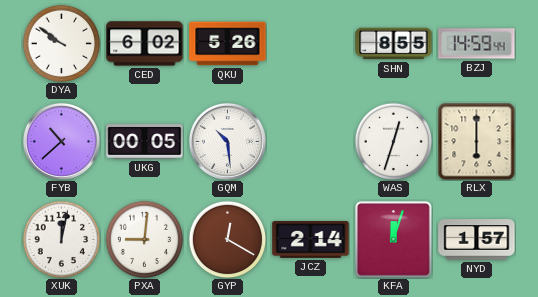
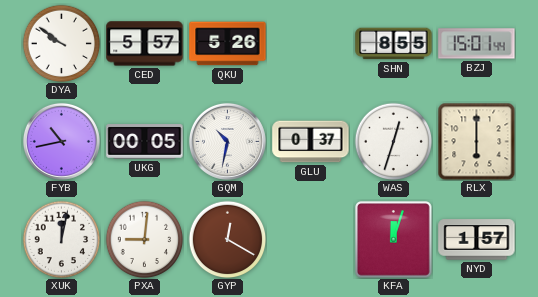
CED: 6:02 -> 5:57 (145, 44)
BZJ: 14:59 -> 15:01 (477, 44)
FYB: 10:38 -> 10:43 (61, 141)
GQM: 10:29 -> 10:32 (227, 141)
GLU: none -> 0:37 (311, 142)
JCZ: 2:14 -> none (311, 239)
